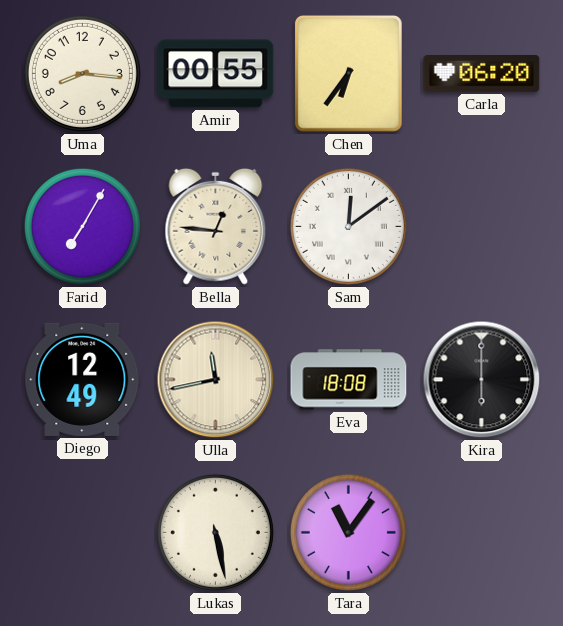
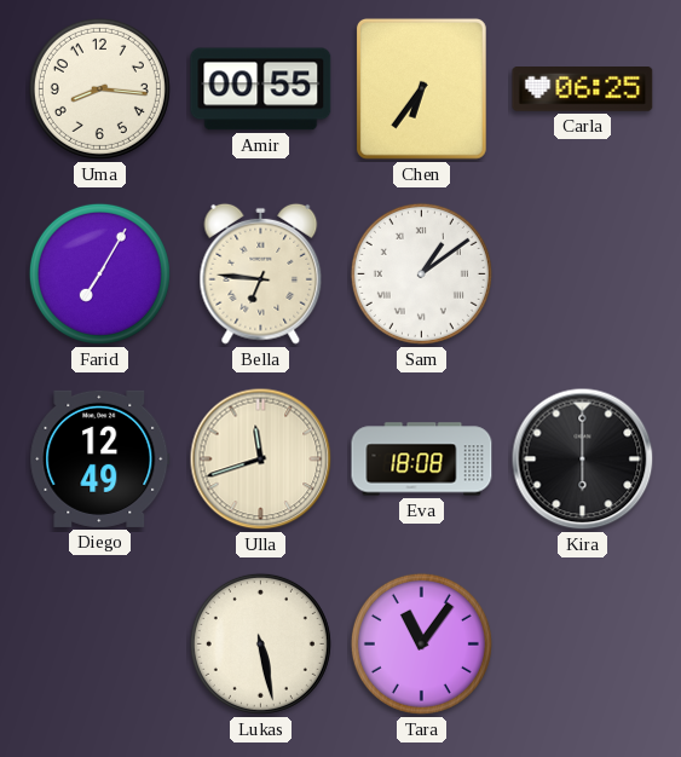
Carla: 06:20 -> 06:25 (583, 89)
Bella: 12:46 -> 6:46 (261, 273)
Sam: 12:09 -> 1:09 (421, 273)
Ulla: 11:43 -> 11:42 (261, 460)
